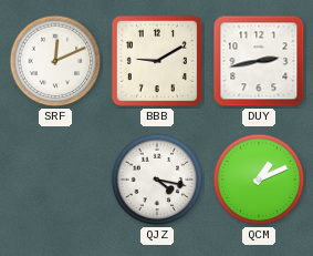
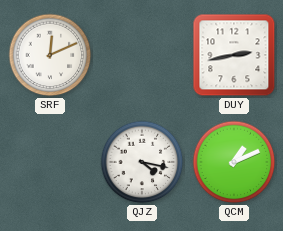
BBB: 9:10 -> none (157, 61)
